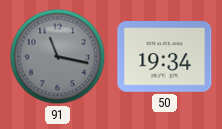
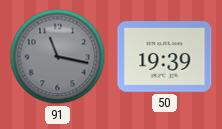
50: 19:34 -> 19:39 (165, 57)
